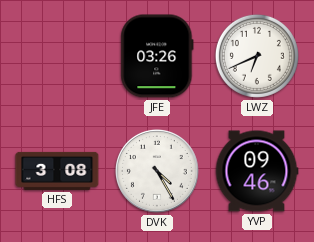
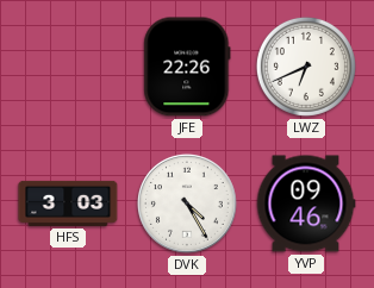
JFE: 03:26 -> 22:26 (187, 67)
HFS: 3:08 -> 3:03 (68, 204)
